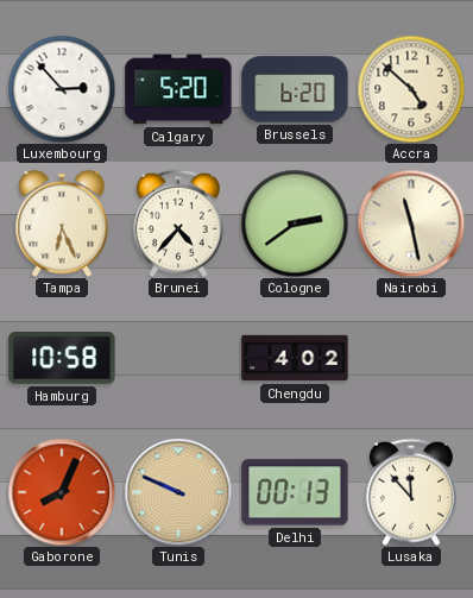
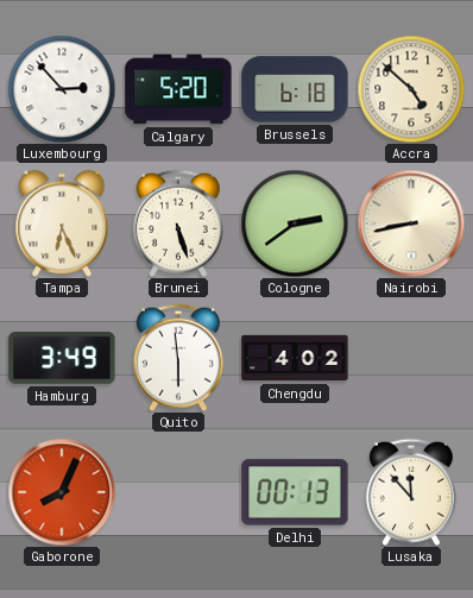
Brussels: 6:20 -> 6:18 (295, 89)
Brunei: 4:37 -> 5:27 (178, 224)
Nairobi: 11:28 -> 8:43 (411, 224)
Hamburg: 10:58 -> 3:49 (62, 359)
Quito: none -> 5:59 (178, 358)
Tunis: 9:49 -> none (178, 492)
